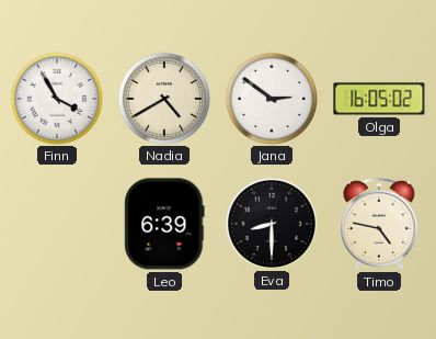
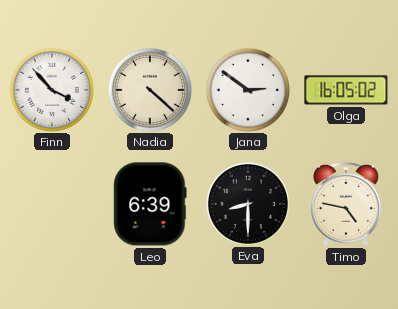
Finn: 3:55 -> 3:53 (51, 89)
Nadia: 4:40 -> 4:22 (149, 89)
